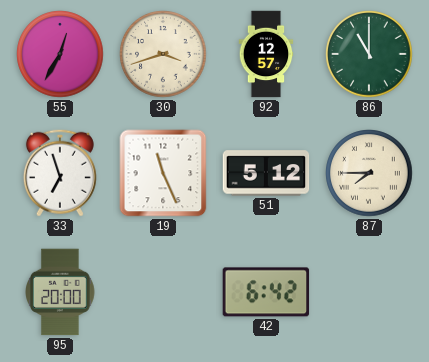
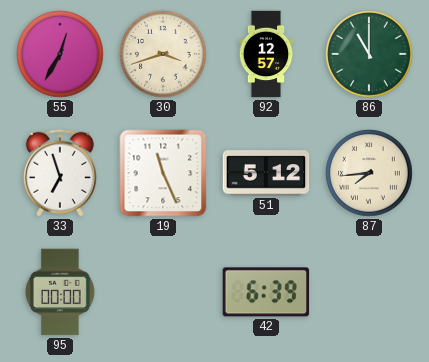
87: 7:45 -> 7:44 (369, 173)
95: 20:00 -> 00:00 (61, 292)
42: 6:42 -> 6:39 (266, 292)
